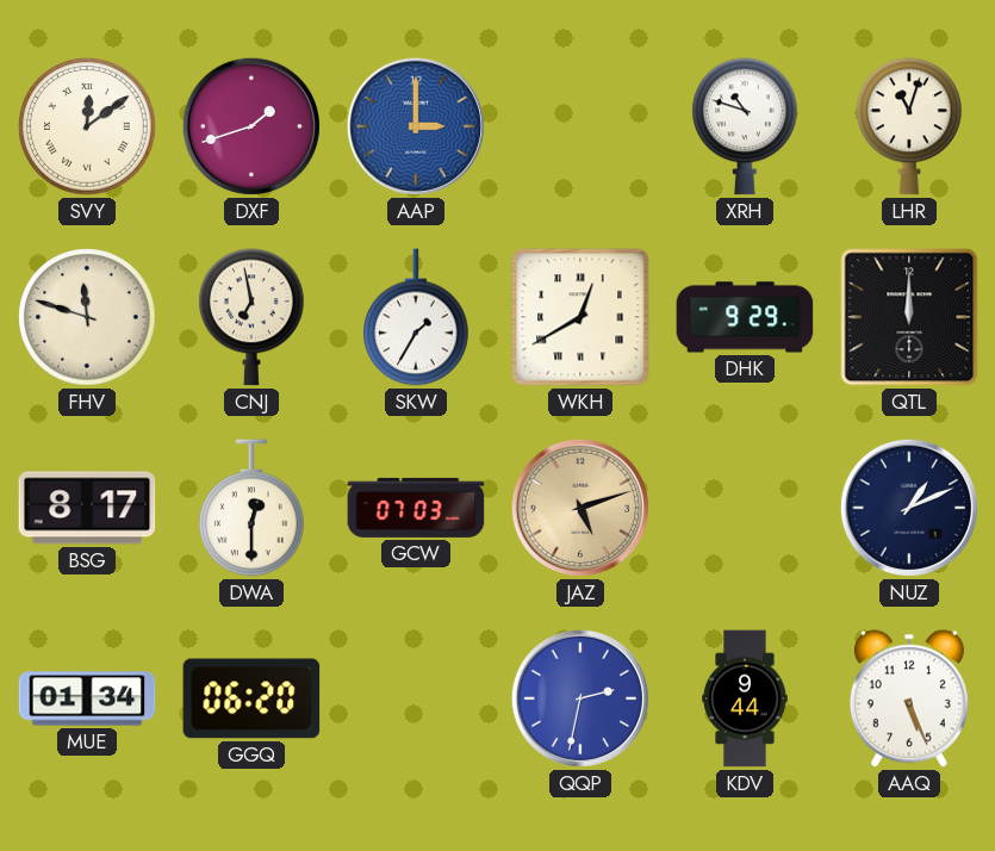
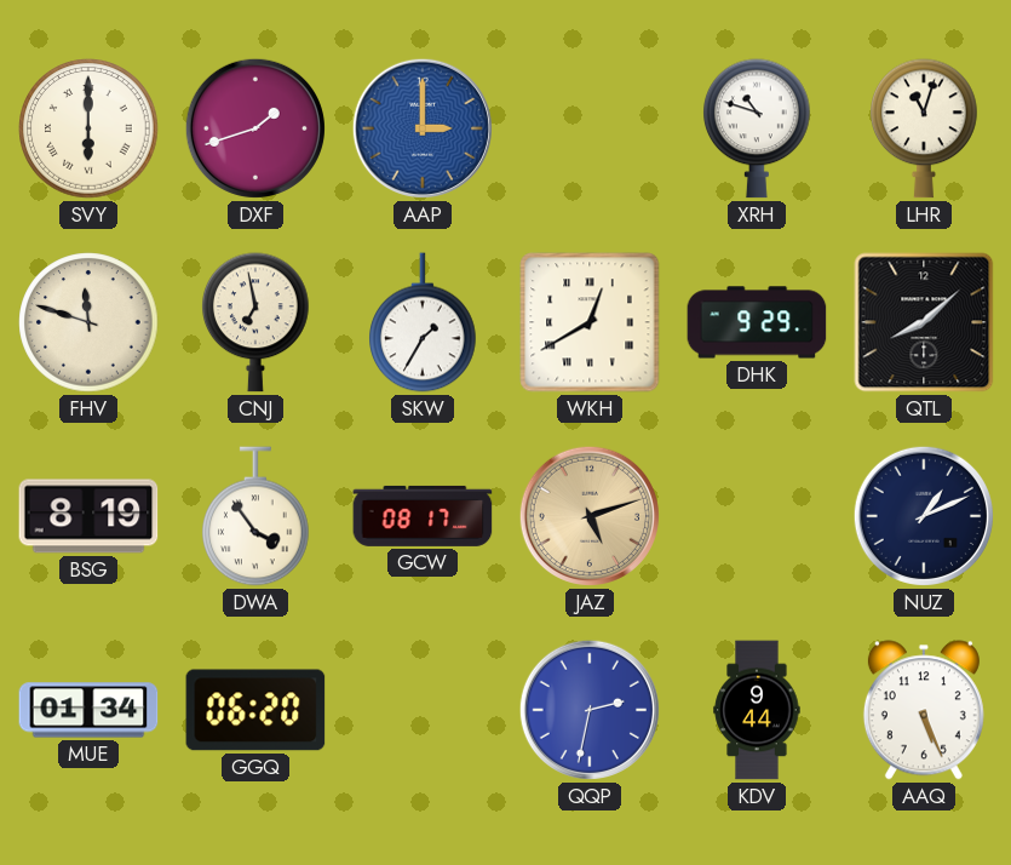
SVY: 12:09 -> 6:00 (88, 128)
QTL: 12:00 -> 8:08 (924, 322)
BSG: 8:17 -> 8:19 (88, 516)
DWA: 12:30 -> 3:54 (257, 516)
GCW: 07:03 -> 08:17 (423, 516)
